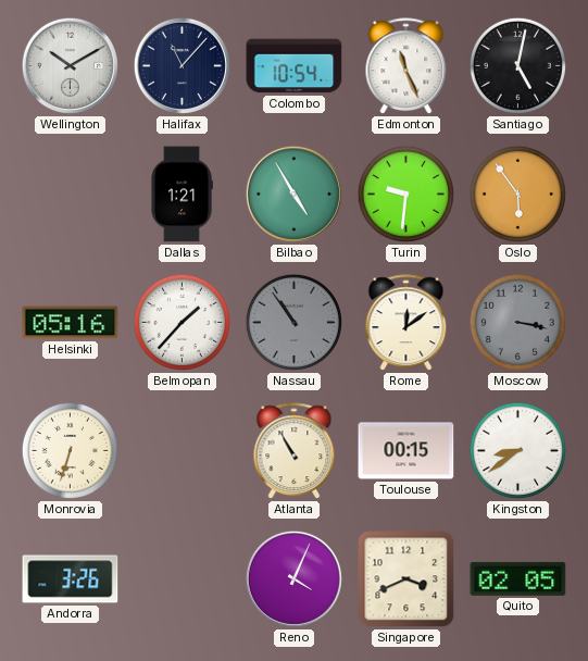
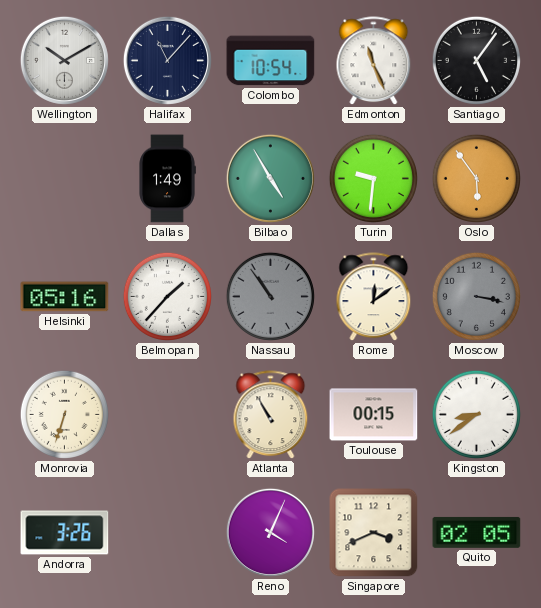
Santiago: 5:02 -> 5:06 (476, 60)
Dallas: 1:21 -> 1:49 (167, 179)
